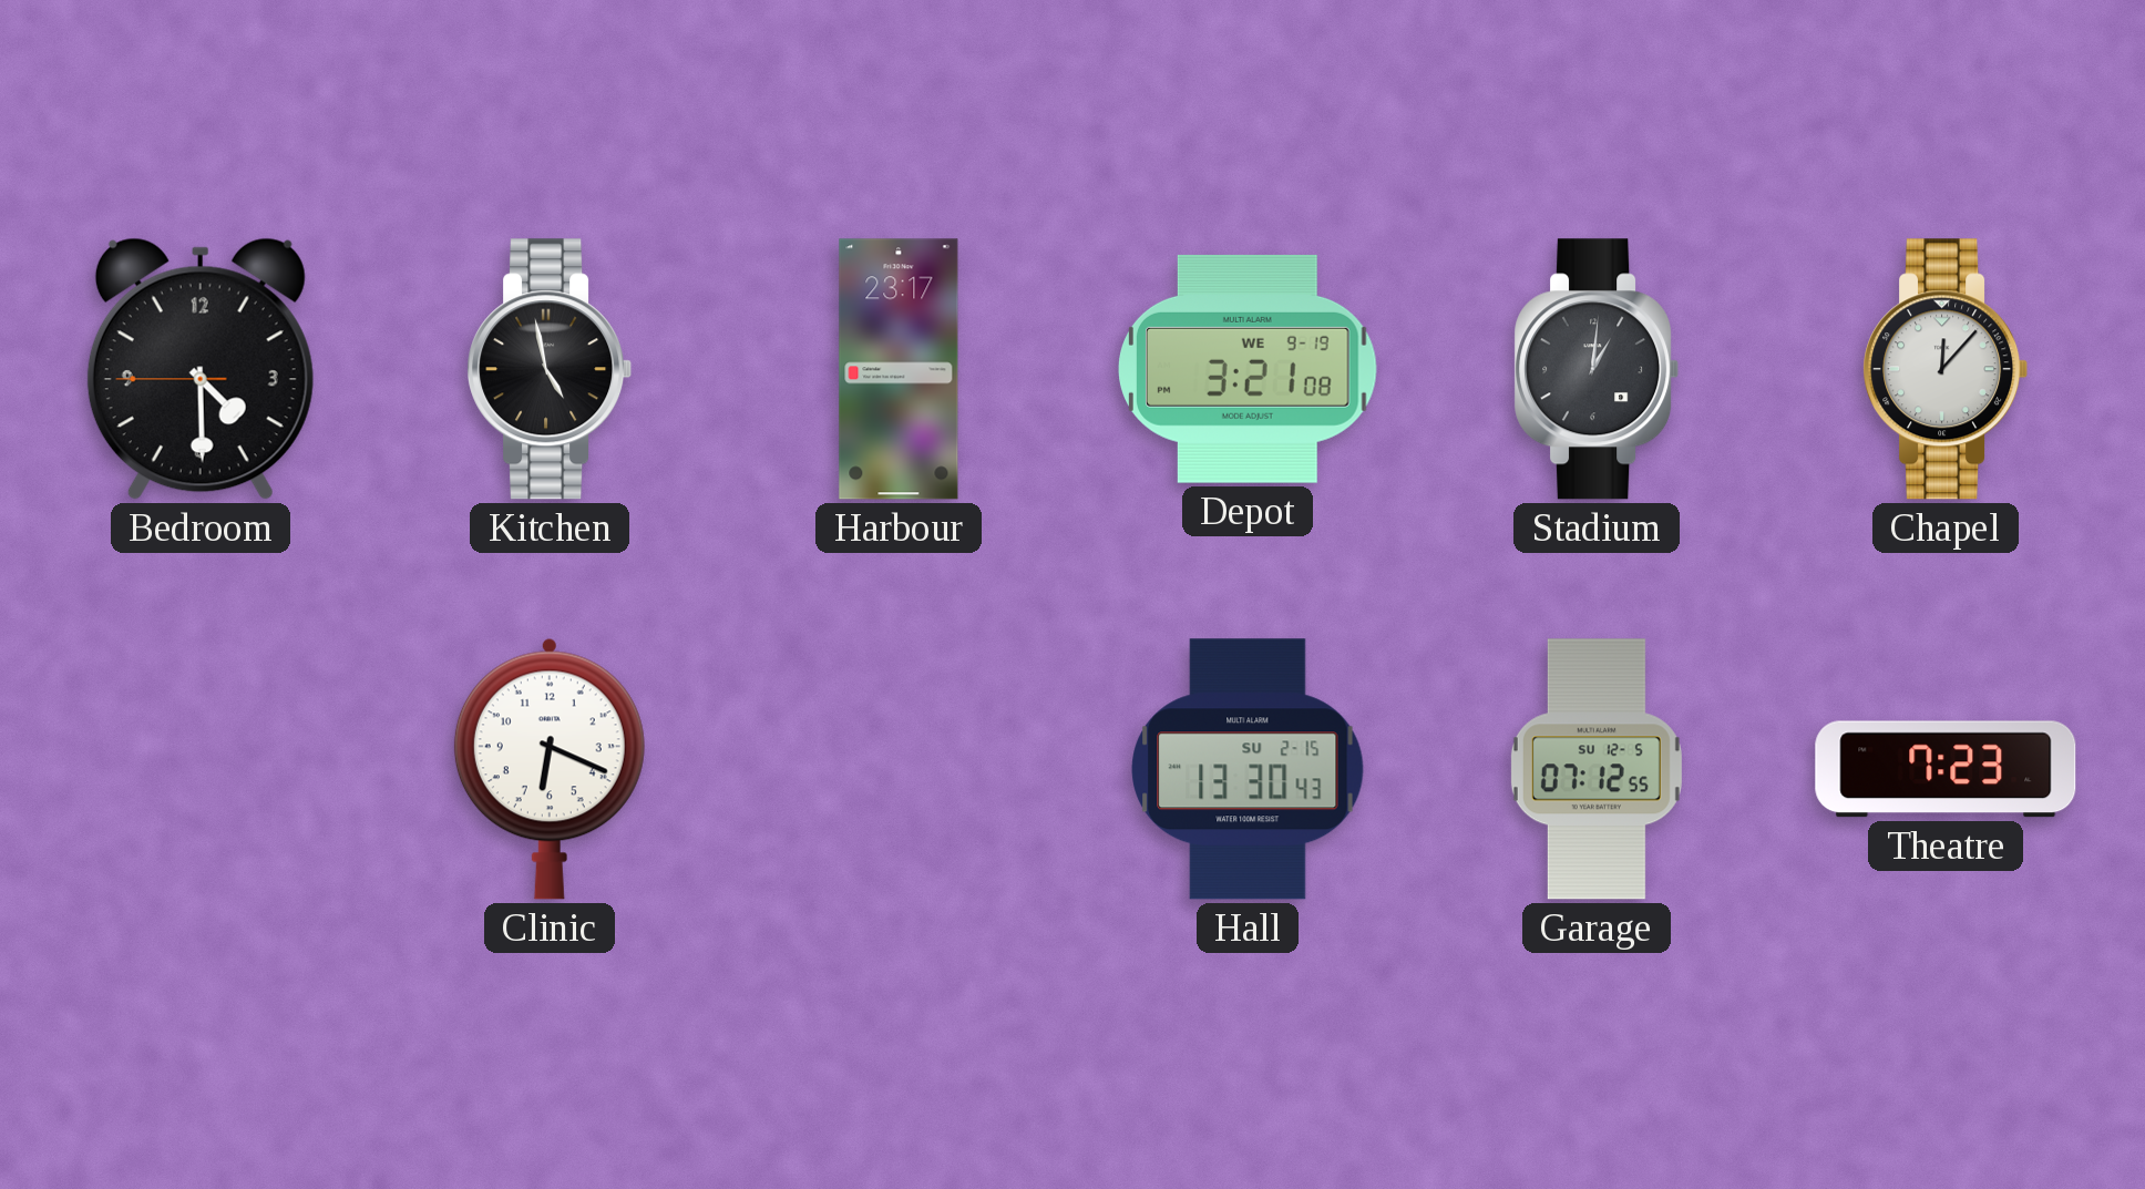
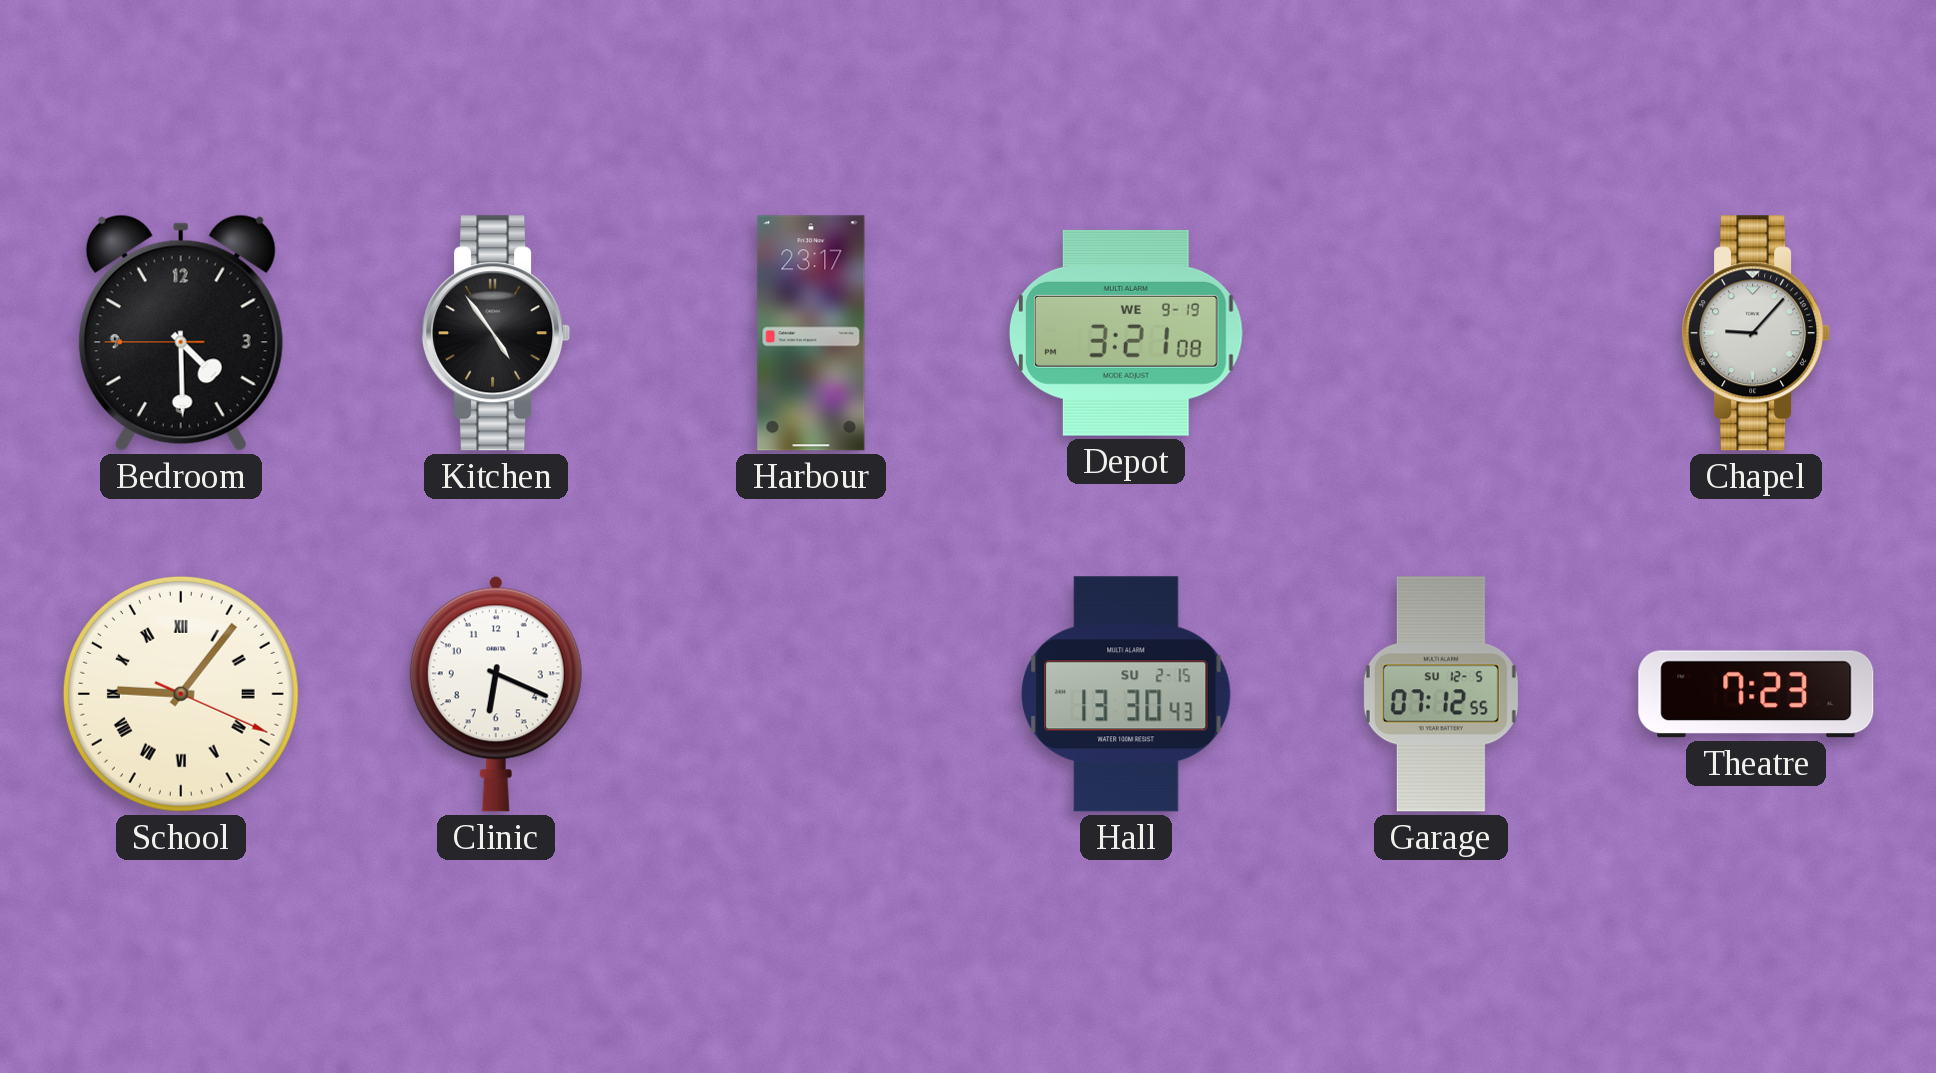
Kitchen: 4:58 -> 4:54 (496, 333)
Stadium: 1:01 -> none (1597, 369)
Chapel: 12:07 -> 9:07 (1756, 333)
School: none -> 9:06 (181, 694)
